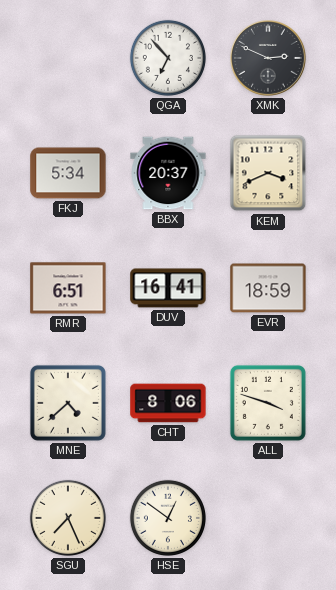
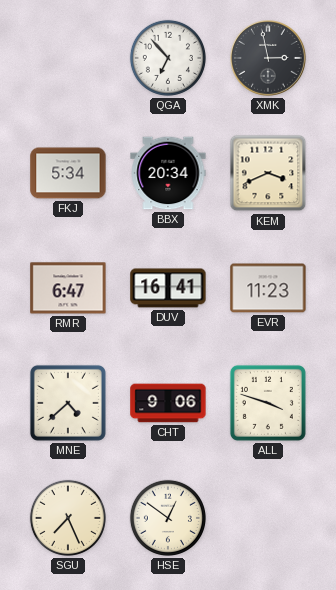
XMK: 2:49 -> 2:58 (268, 58)
BBX: 20:37 -> 20:34 (168, 173)
RMR: 6:51 -> 6:47 (68, 288)
EVR: 18:59 -> 11:23 (268, 288)
CHT: 8:06 -> 9:06 (168, 403)
